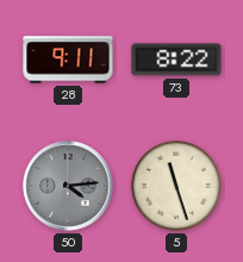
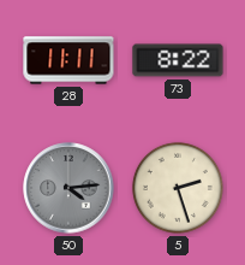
28: 9:11 -> 11:11 (68, 60)
5: 11:27 -> 2:27 (178, 188)
